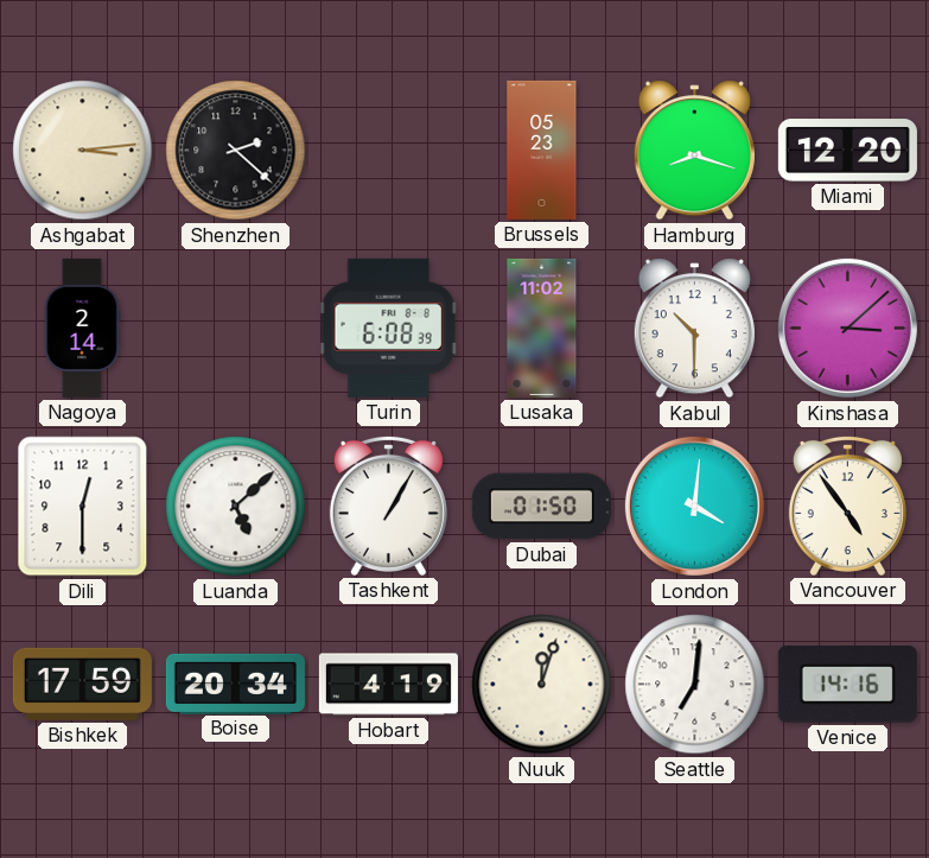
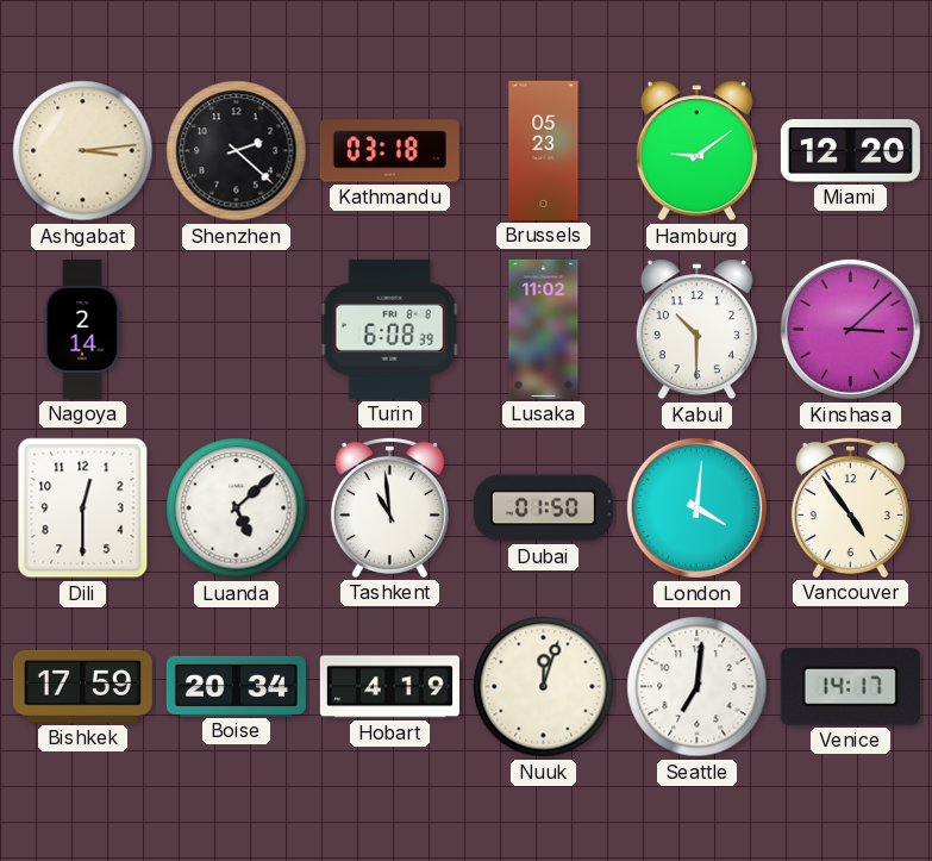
Kathmandu: none -> 03:18 (389, 151)
Hamburg: 8:18 -> 9:09 (696, 151)
Tashkent: 1:05 -> 10:59 (389, 507)
Venice: 14:16 -> 14:17 (850, 687)
